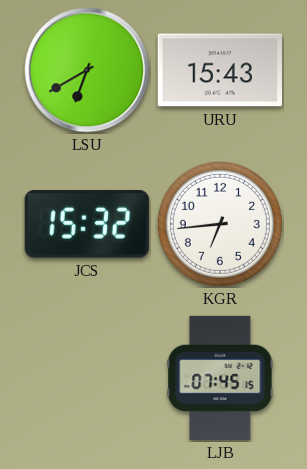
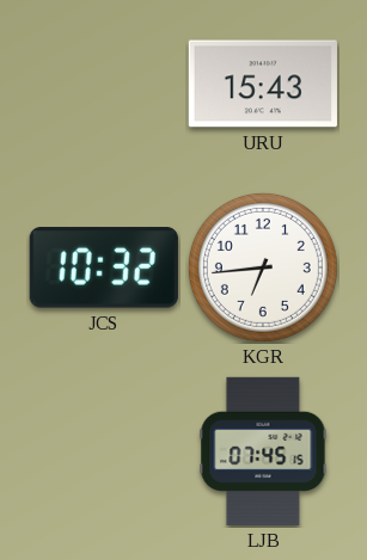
LSU: 6:40 -> none (87, 70)
JCS: 15:32 -> 10:32 (104, 267)
